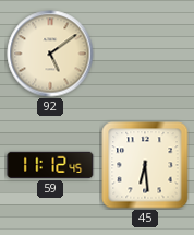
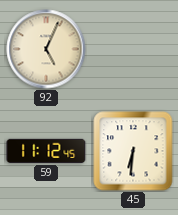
92: 5:09 -> 5:04 (46, 49)
45: 6:29 -> 6:31 (133, 151)
